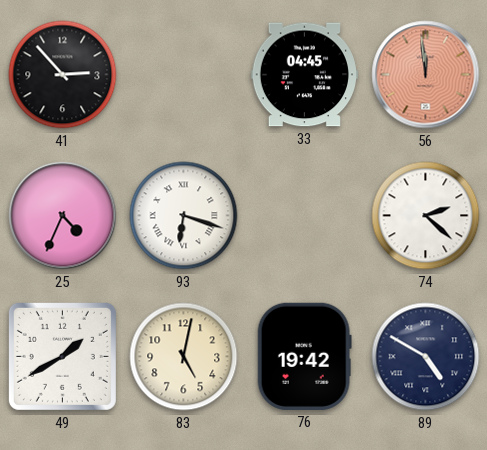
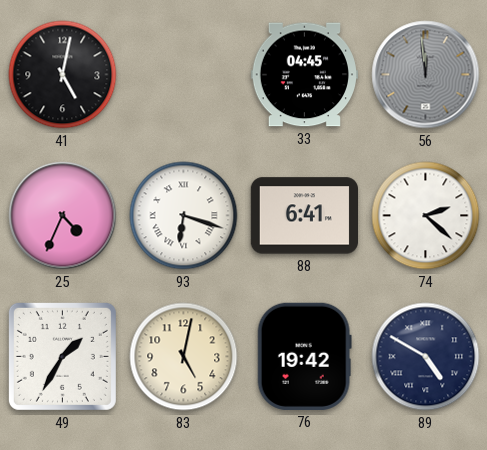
41: 2:53 -> 5:02 (63, 75)
56 dial: salmon -> grey (426, 75)
88: none -> 6:41 (304, 216)
49: 1:40 -> 1:35 (62, 356)
